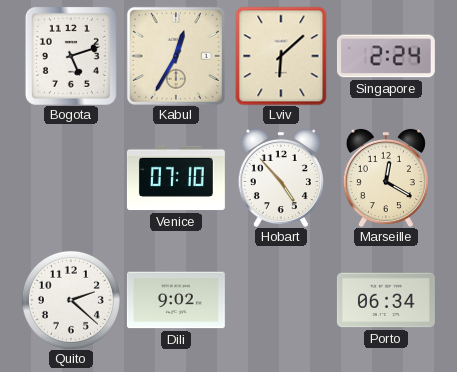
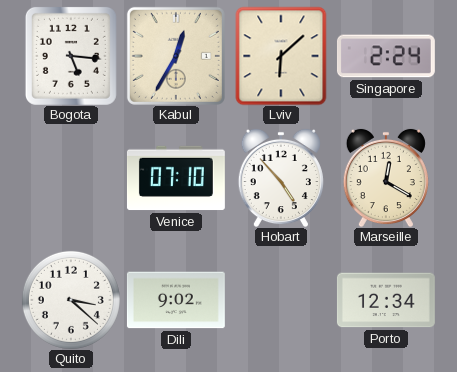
Bogota: 5:12 -> 5:16 (71, 56)
Quito: 2:22 -> 3:22 (71, 300)
Porto: 06:34 -> 12:34 (386, 300)
